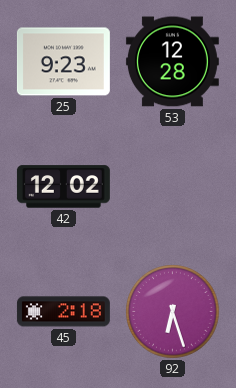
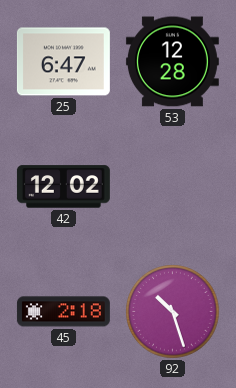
25: 9:23 -> 6:47 (63, 62)
92: 6:27 -> 10:27 (173, 312)
